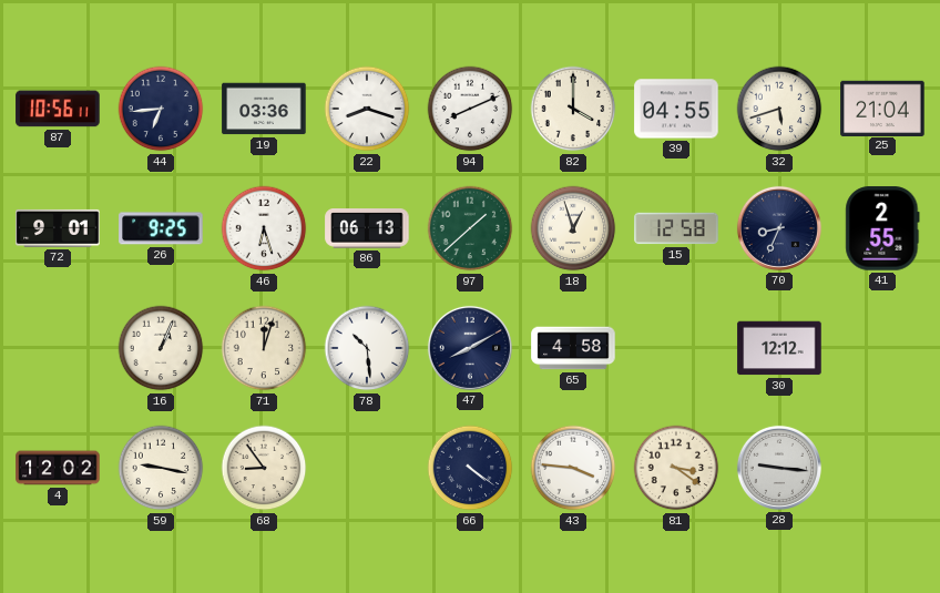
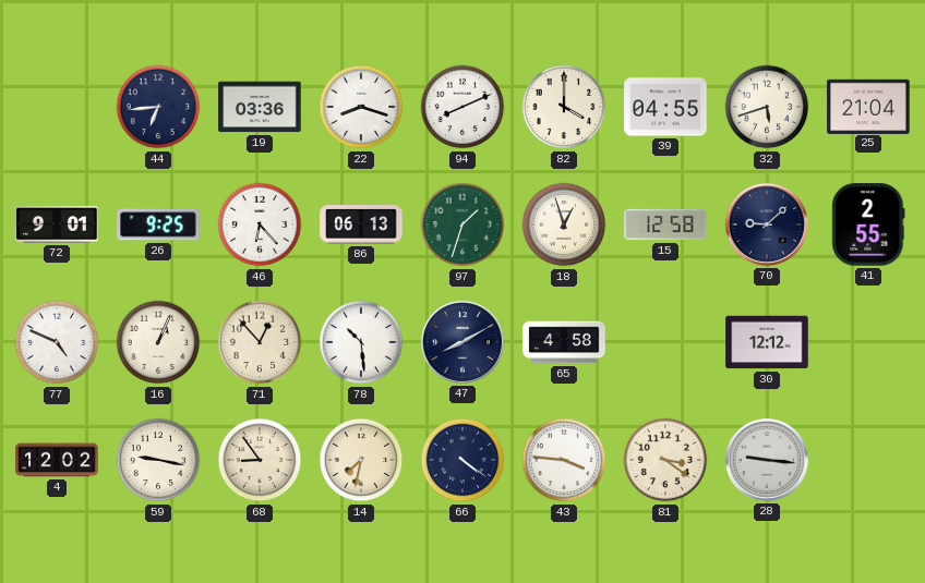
87: 10:56 -> none (58, 109)
46: 6:27 -> 6:23 (260, 224)
97: 1:38 -> 1:33 (463, 224)
70: 8:34 -> 9:08 (767, 224)
77: none -> 4:49 (57, 342)
71: 12:03 -> 12:53 (260, 342)
14: none -> 7:32 (361, 460)
